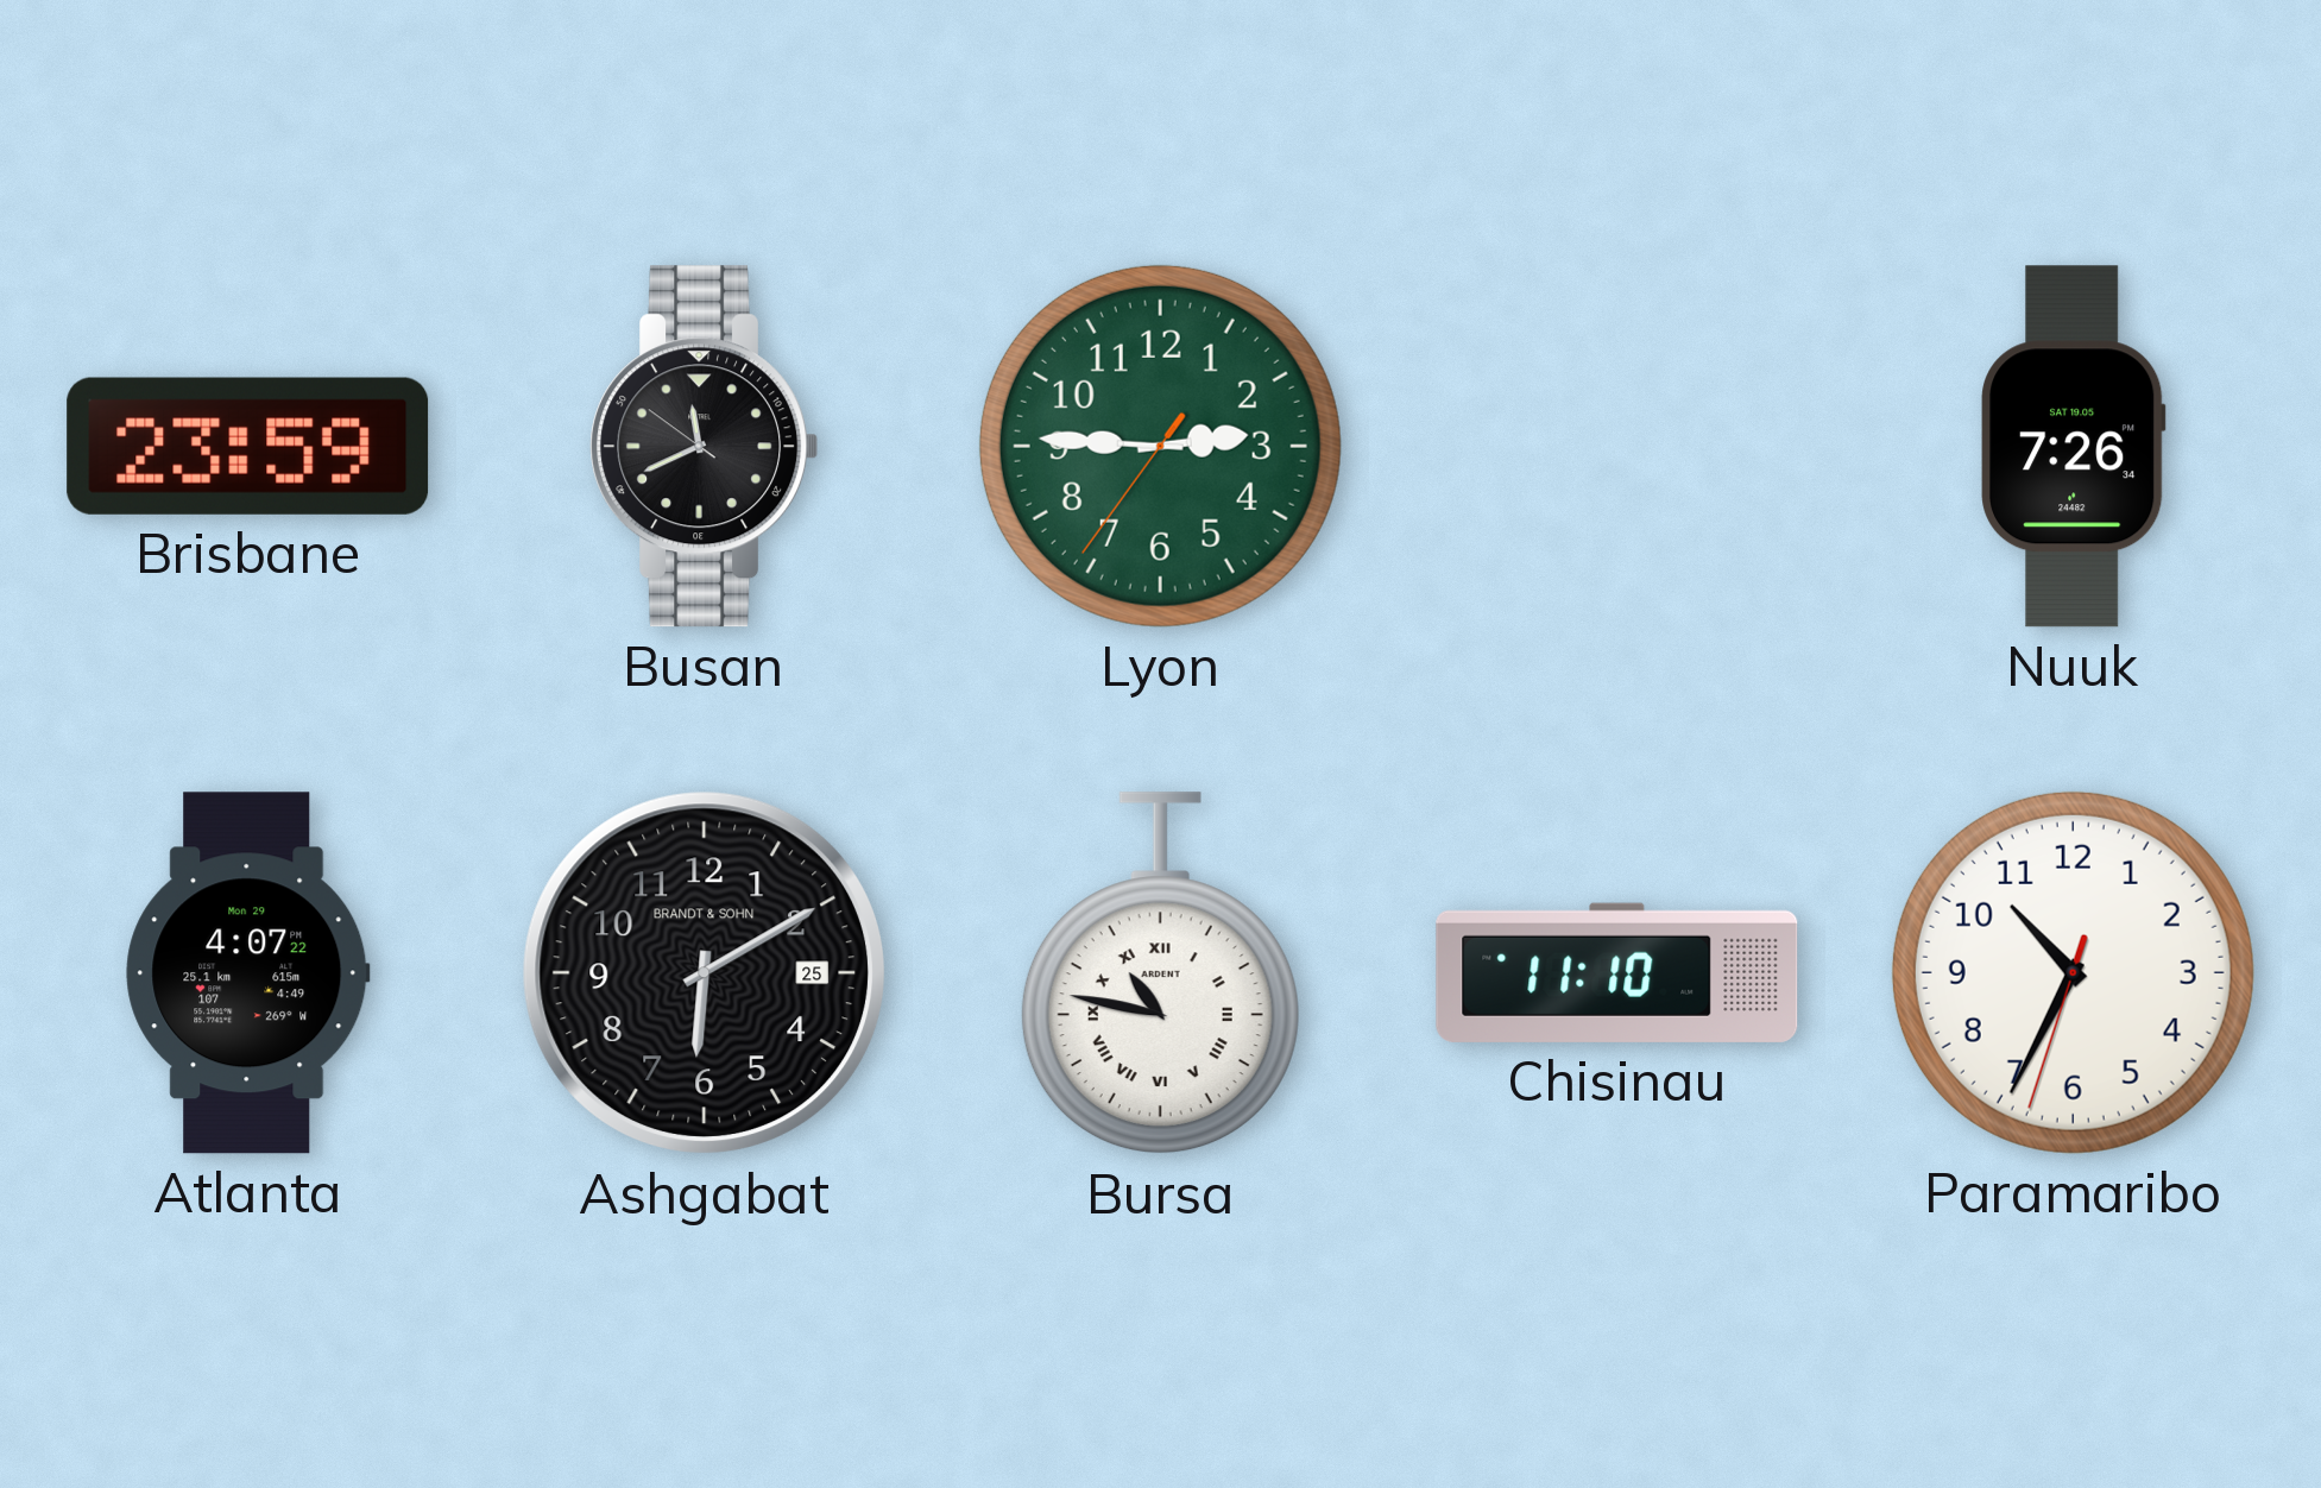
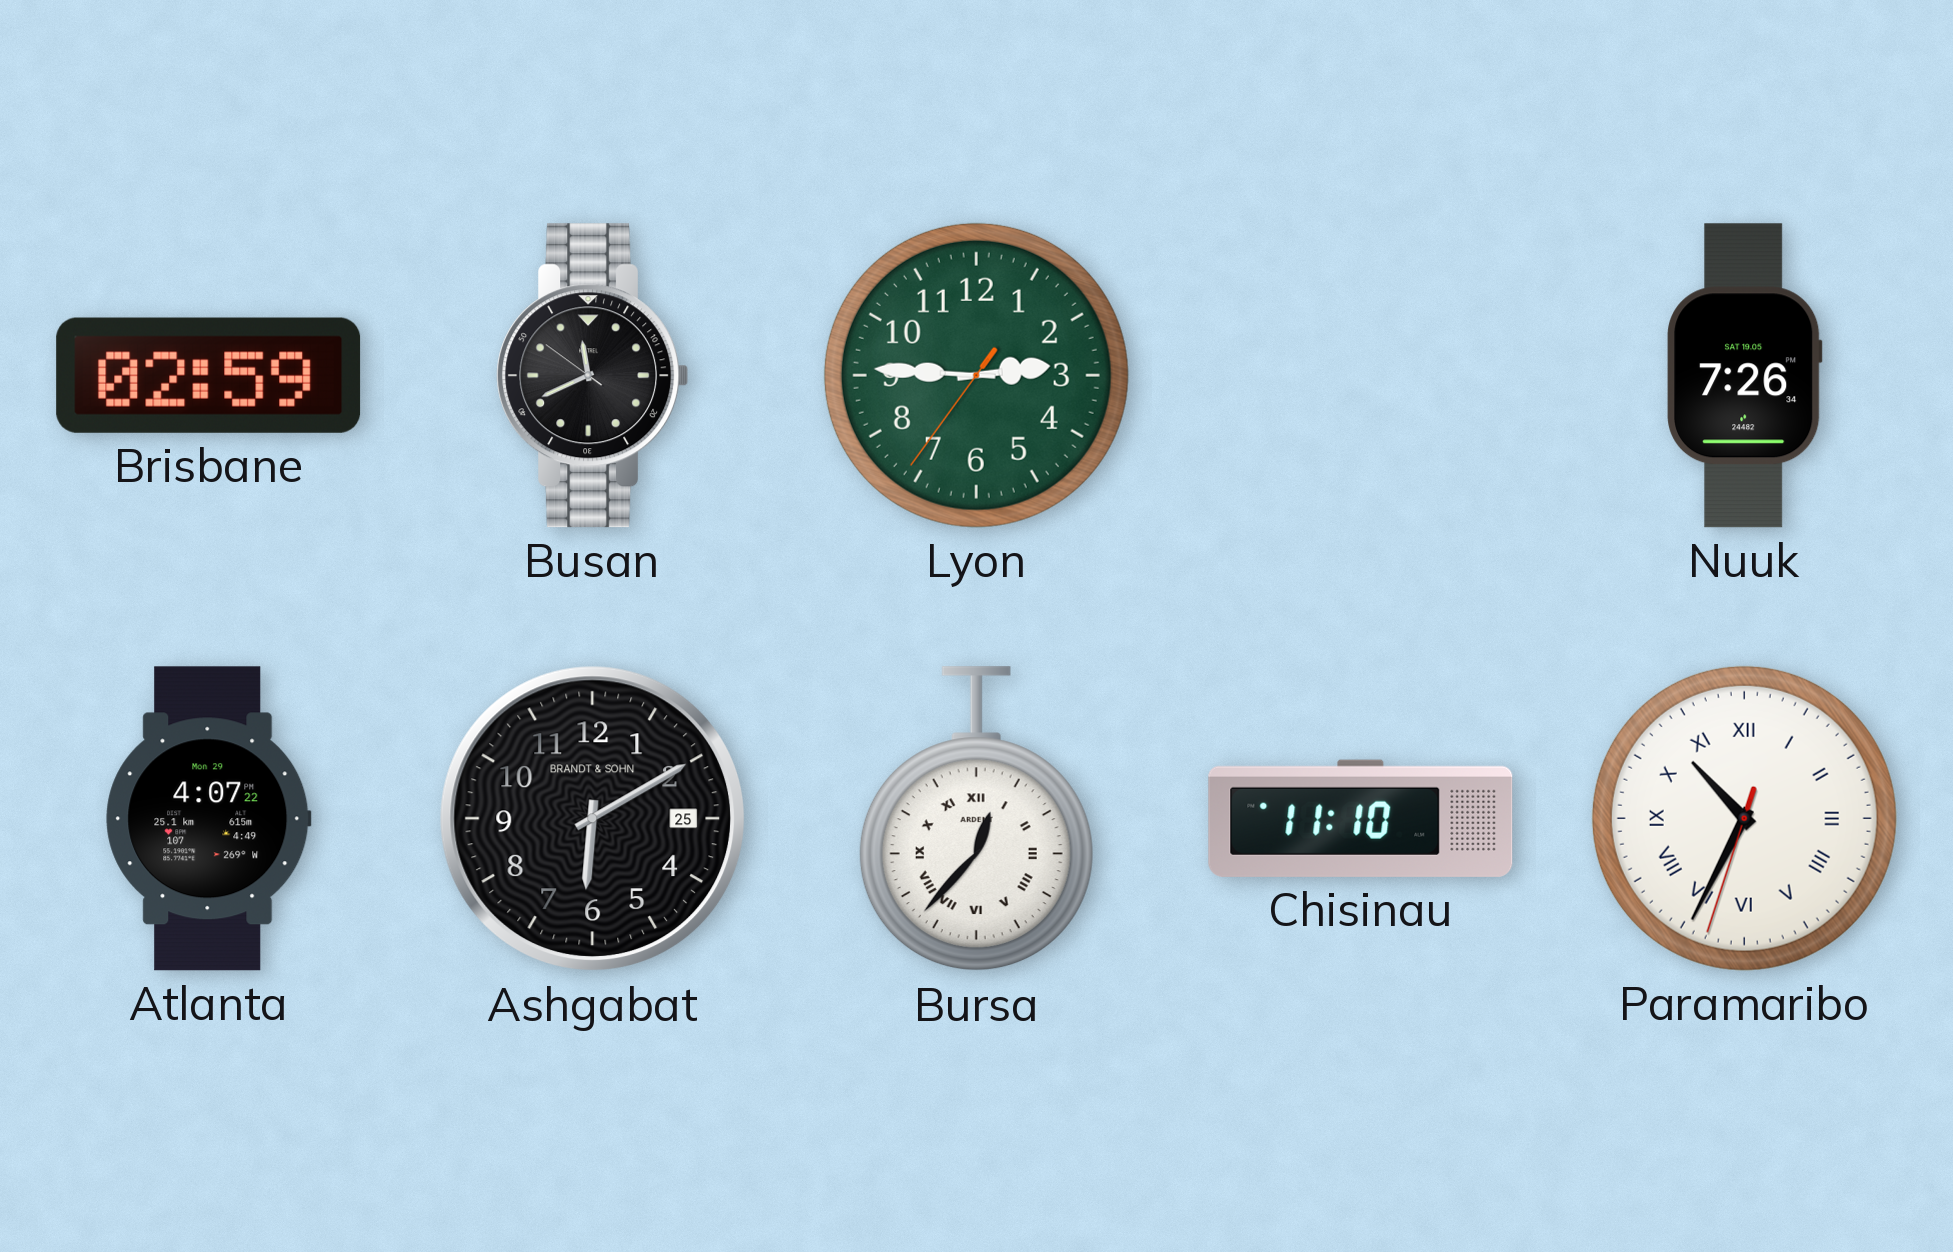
Brisbane: 23:59 -> 02:59 (209, 375)
Bursa: 10:47 -> 12:37 (976, 819)
Paramaribo numerals: Arabic -> Roman (1744, 818)
